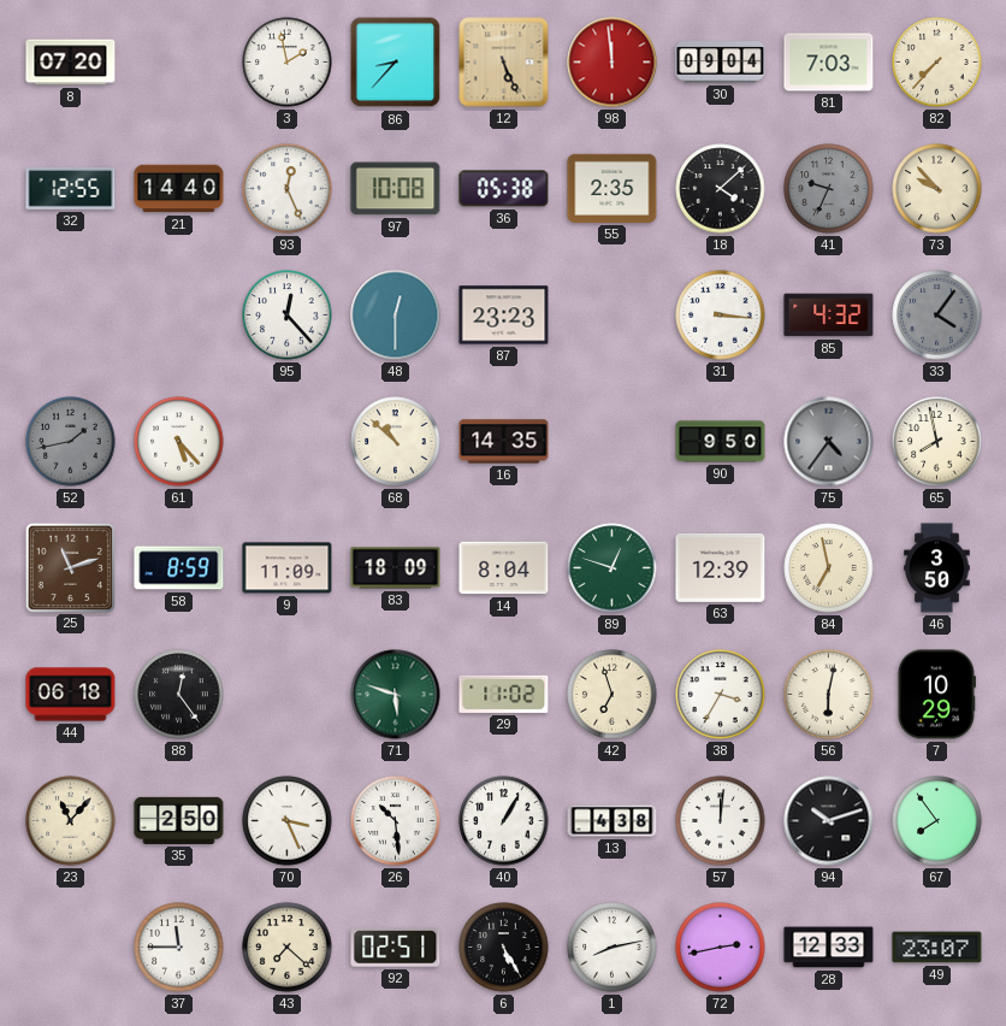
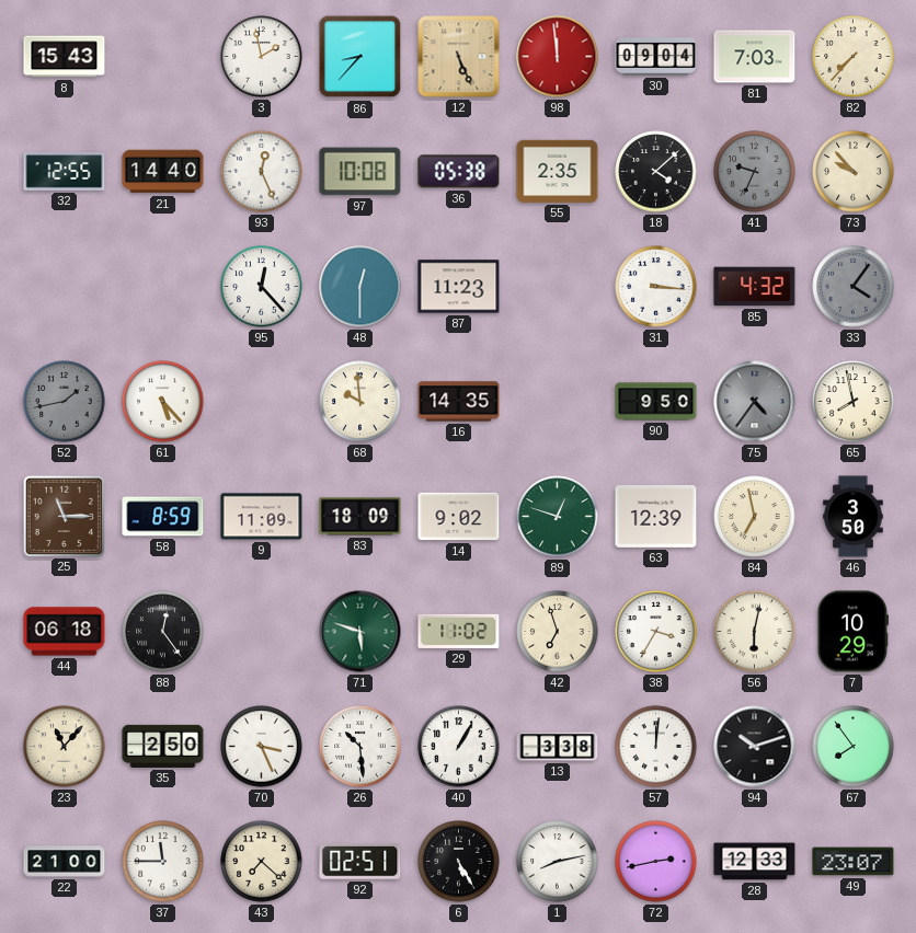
8: 07:20 -> 15:43 (65, 57)
87: 23:23 -> 11:23 (459, 287)
68: 10:52 -> 9:59 (360, 402)
25: 11:12 -> 11:15 (64, 516)
14: 8:04 -> 9:02 (459, 517)
13: 4:38 -> 3:38 (558, 747)
22: none -> 21:00 (65, 862)
